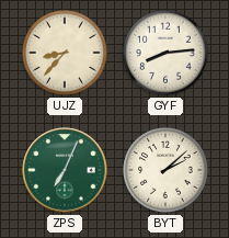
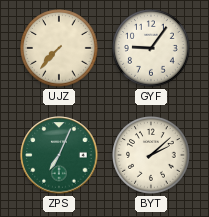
UJZ: 8:37 -> 7:37 (60, 49)
GYF: 8:14 -> 9:06 (152, 49)
